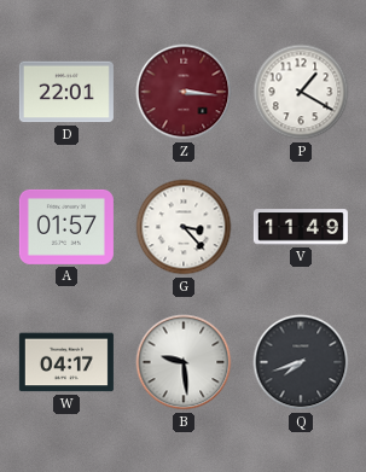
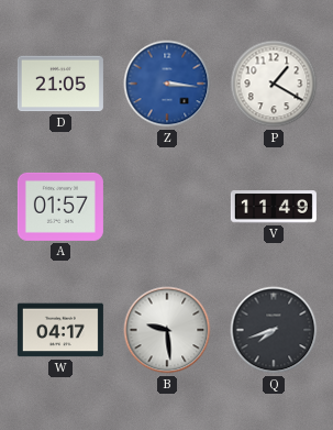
D: 22:01 -> 21:05 (60, 84)
Z dial: burgundy -> blue (167, 84)
G: 3:23 -> none (184, 227)
